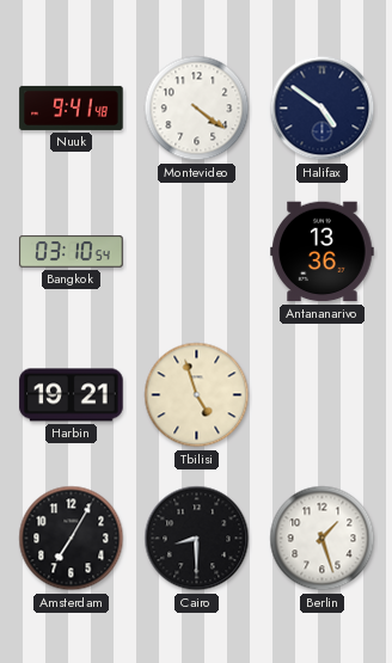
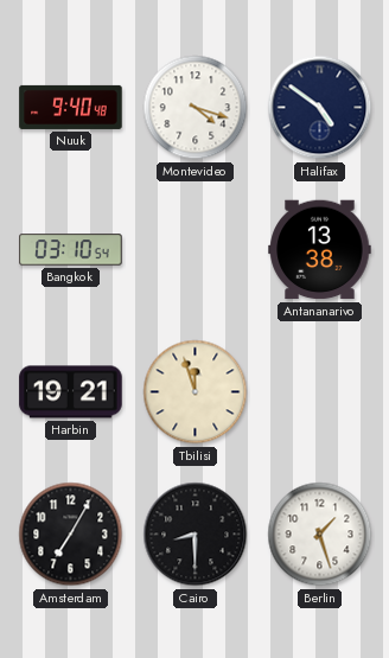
Nuuk: 9:41 -> 9:40 (71, 107)
Montevideo: 4:21 -> 4:18 (196, 108)
Antananarivo: 13:36 -> 13:38 (320, 250)
Tbilisi: 4:57 -> 11:57 (196, 392)
